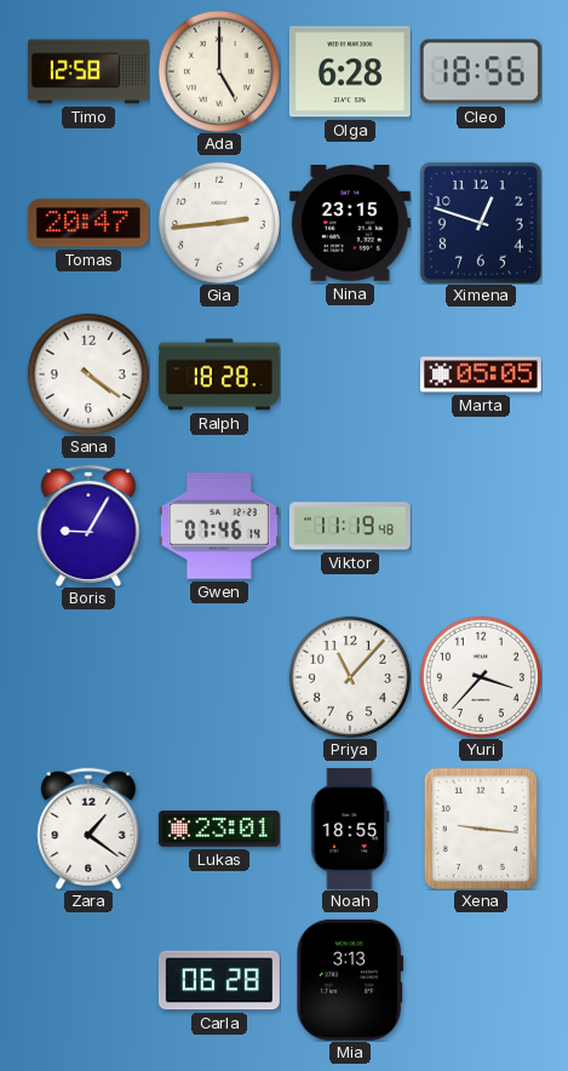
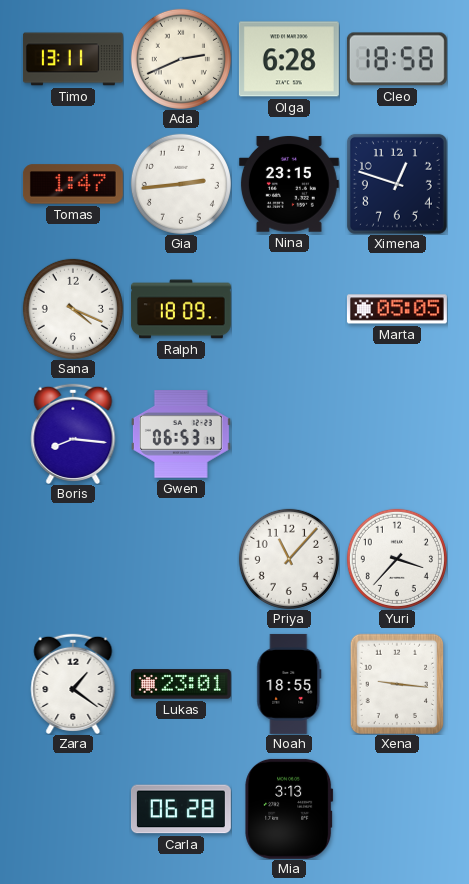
Timo: 12:58 -> 13:11 (73, 59)
Ada: 5:00 -> 2:41 (181, 59)
Cleo: 18:56 -> 18:58 (397, 59)
Tomas: 20:47 -> 1:47 (73, 184)
Sana: 4:21 -> 4:19 (73, 309)
Ralph: 18:28 -> 18:09 (181, 309)
Boris: 9:05 -> 8:16 (73, 434)
Gwen: 07:46 -> 06:53 (181, 434)
Viktor: 11:19 -> none (350, 526)
